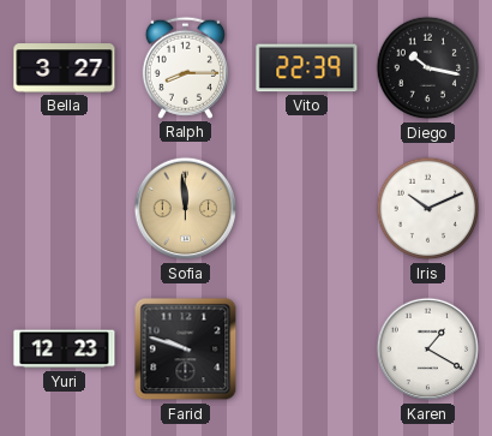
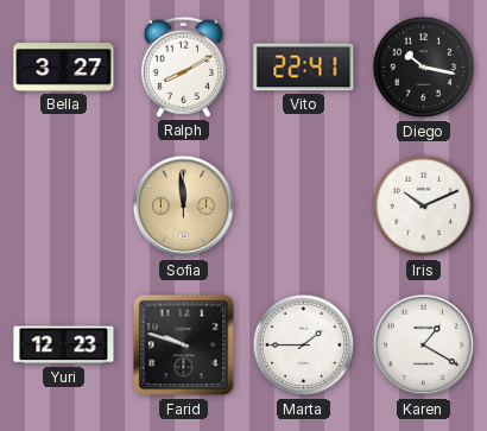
Ralph: 8:15 -> 8:10 (183, 66)
Vito: 22:39 -> 22:41 (304, 68)
Marta: none -> 1:45 (304, 346)
